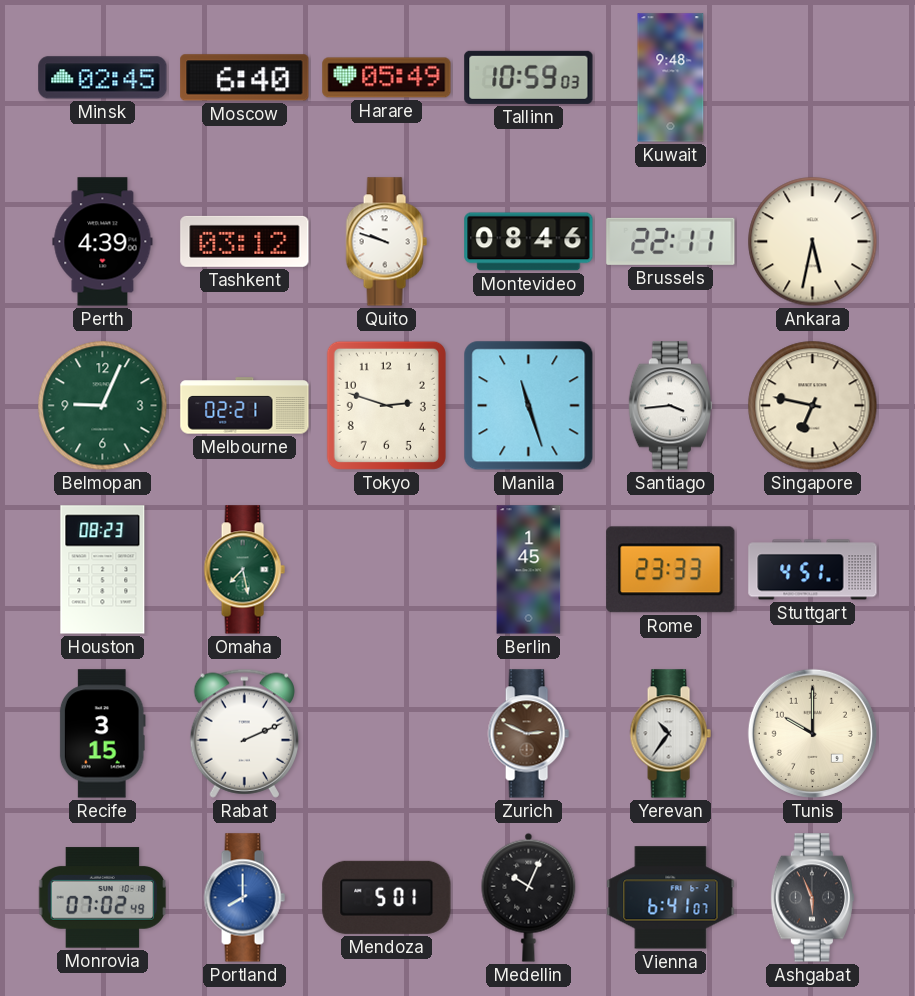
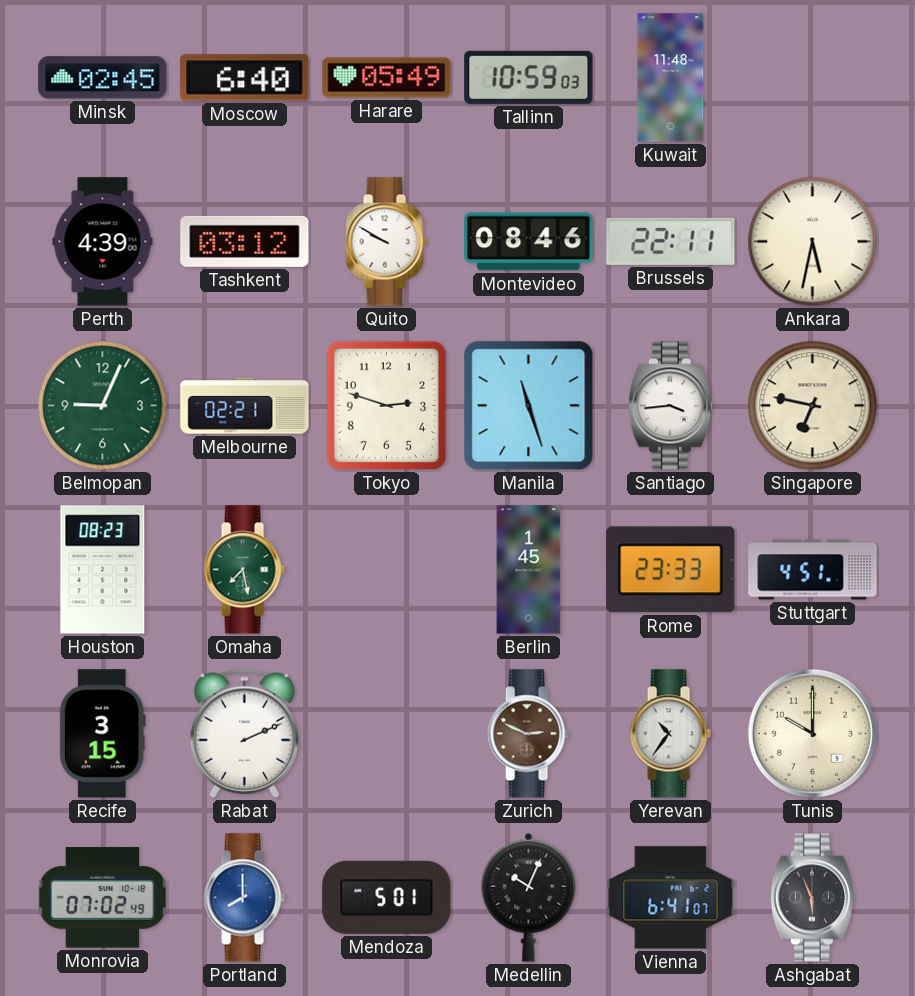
Kuwait: 9:48 -> 11:48 (671, 78)
Quito: 9:48 -> 9:50 (386, 242)
